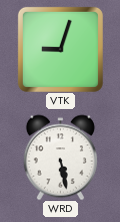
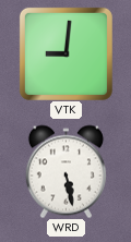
VTK: 9:03 -> 9:01 (65, 53)
